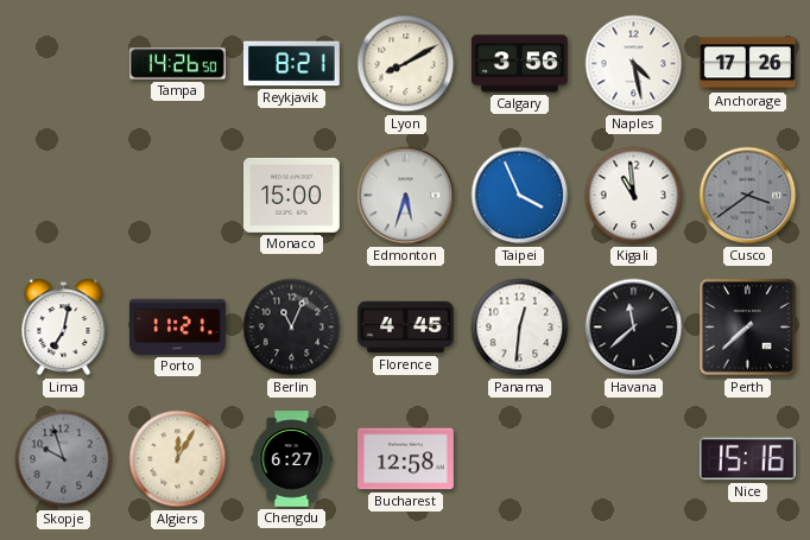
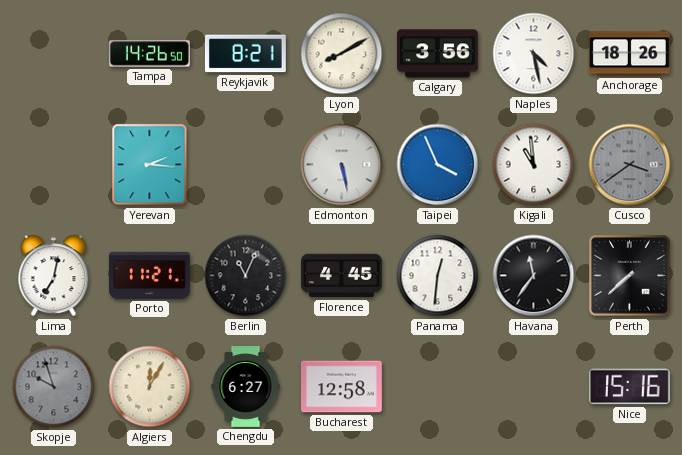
Anchorage: 17:26 -> 18:26 (630, 54)
Yerevan: none -> 2:16 (150, 165)
Monaco: 15:00 -> none (292, 195)
Edmonton: 5:33 -> 5:28 (342, 165)
Havana: 11:38 -> 11:36 (534, 276)
